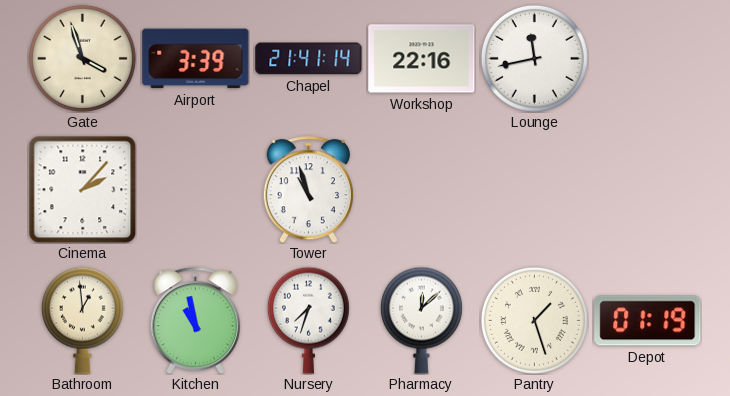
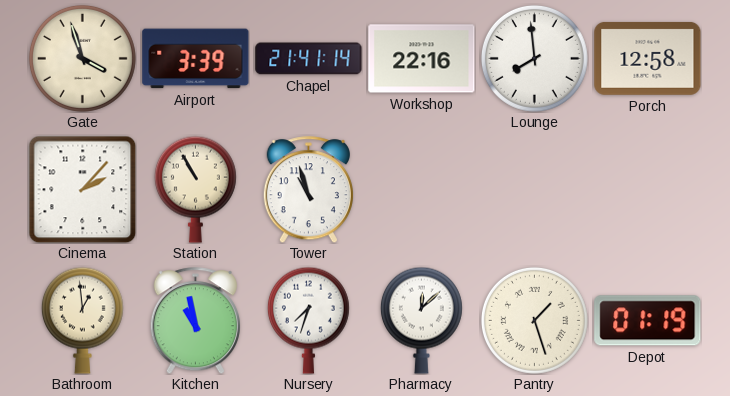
Lounge: 11:43 -> 7:59 (534, 58)
Porch: none -> 12:58 (648, 58)
Station: none -> 10:55 (195, 189)
